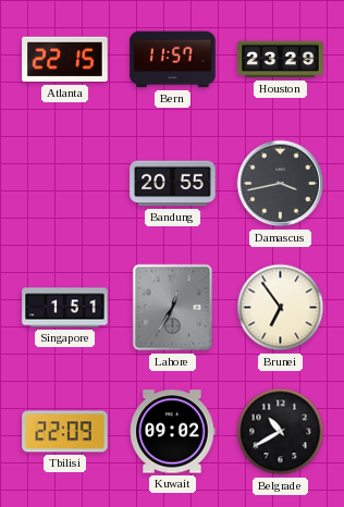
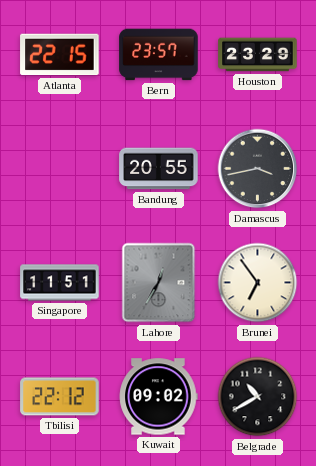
Bern: 11:57 -> 23:57 (159, 55)
Singapore: 1:51 -> 11:51 (60, 283)
Tbilisi: 22:09 -> 22:12 (60, 397)
